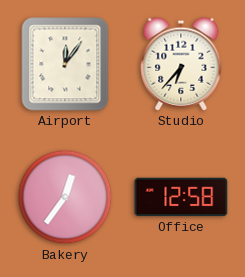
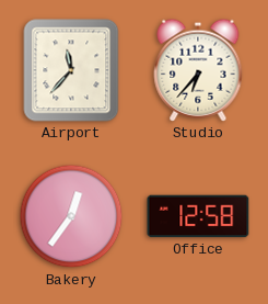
Airport: 12:06 -> 11:37 (71, 70)
